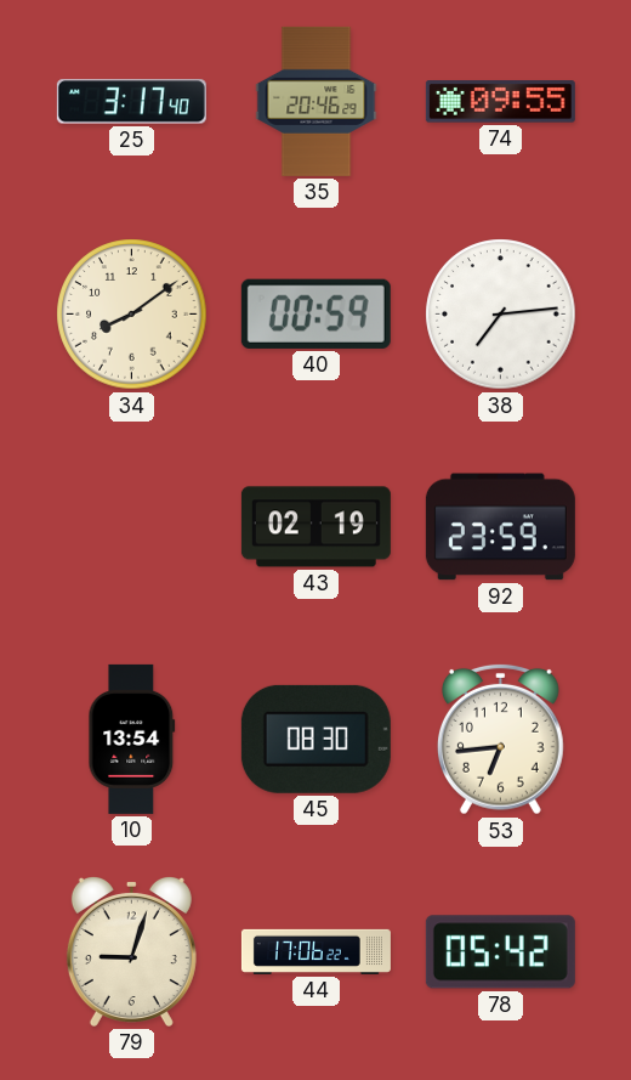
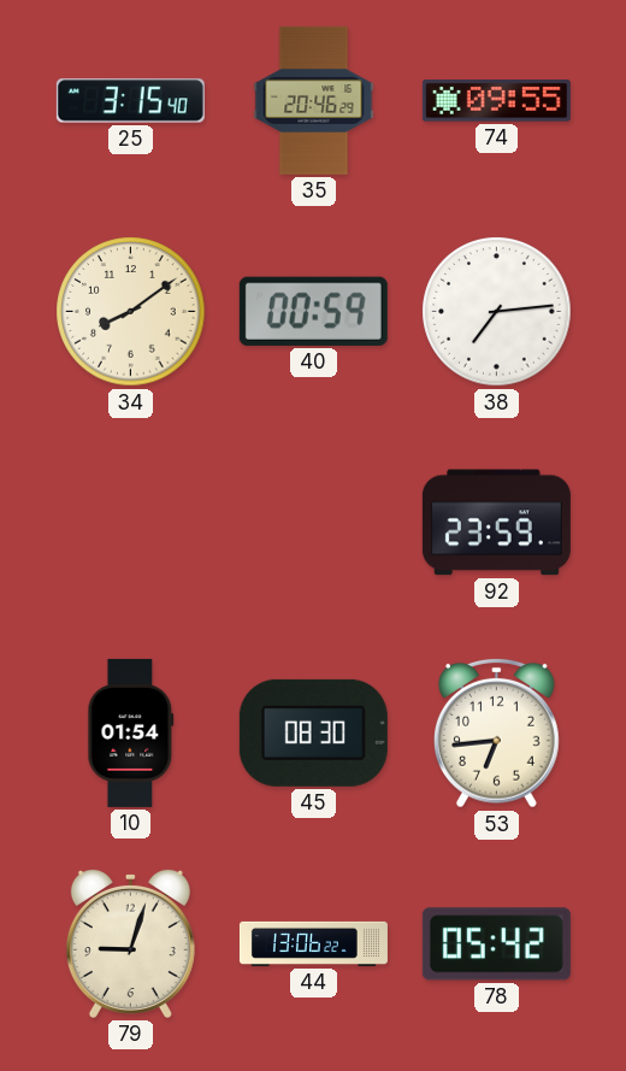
25: 3:17 -> 3:15 (130, 101)
43: 02:19 -> none (315, 527)
10: 13:54 -> 01:54 (131, 732)
44: 17:06 -> 13:06 (313, 943)
